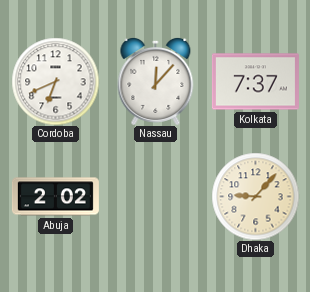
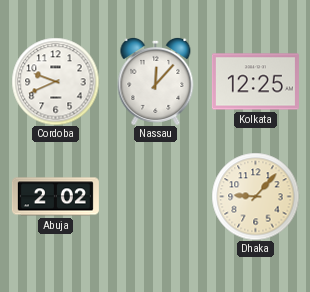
Cordoba: 6:41 -> 9:41 (55, 81)
Kolkata: 7:37 -> 12:25 (255, 82)
